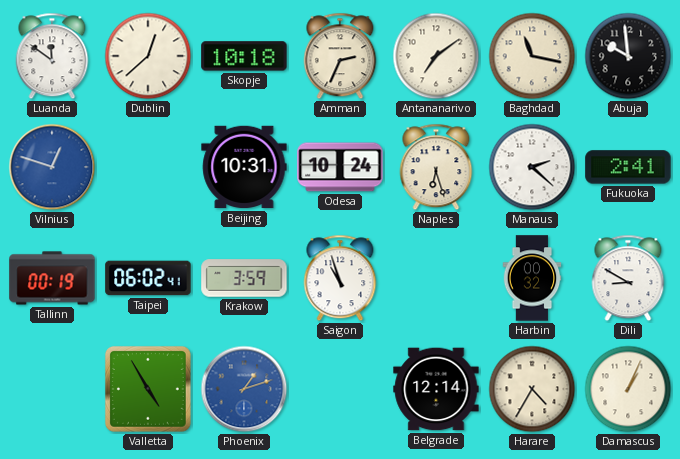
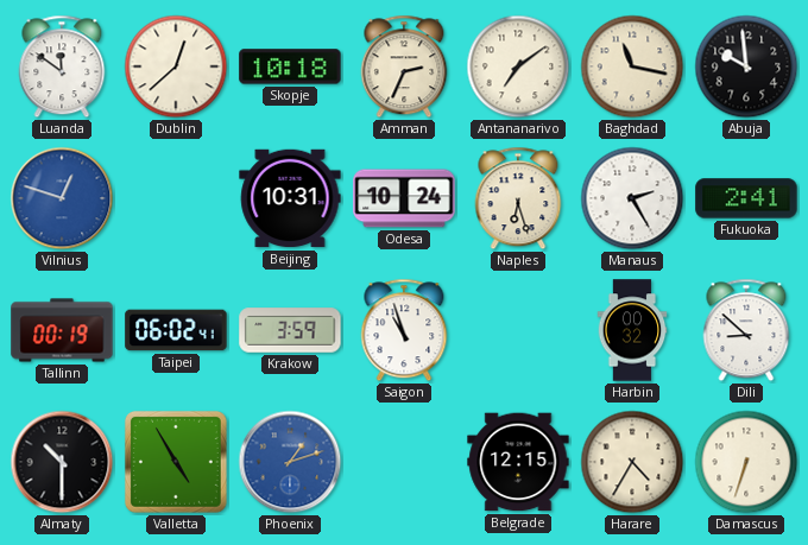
Manaus: 2:22 -> 2:25 (632, 198)
Dili: 8:50 -> 8:52 (746, 330)
Almaty: none -> 10:30 (62, 462)
Belgrade: 12:14 -> 12:15 (518, 462)
Damascus: 1:04 -> 6:33 (746, 462)
